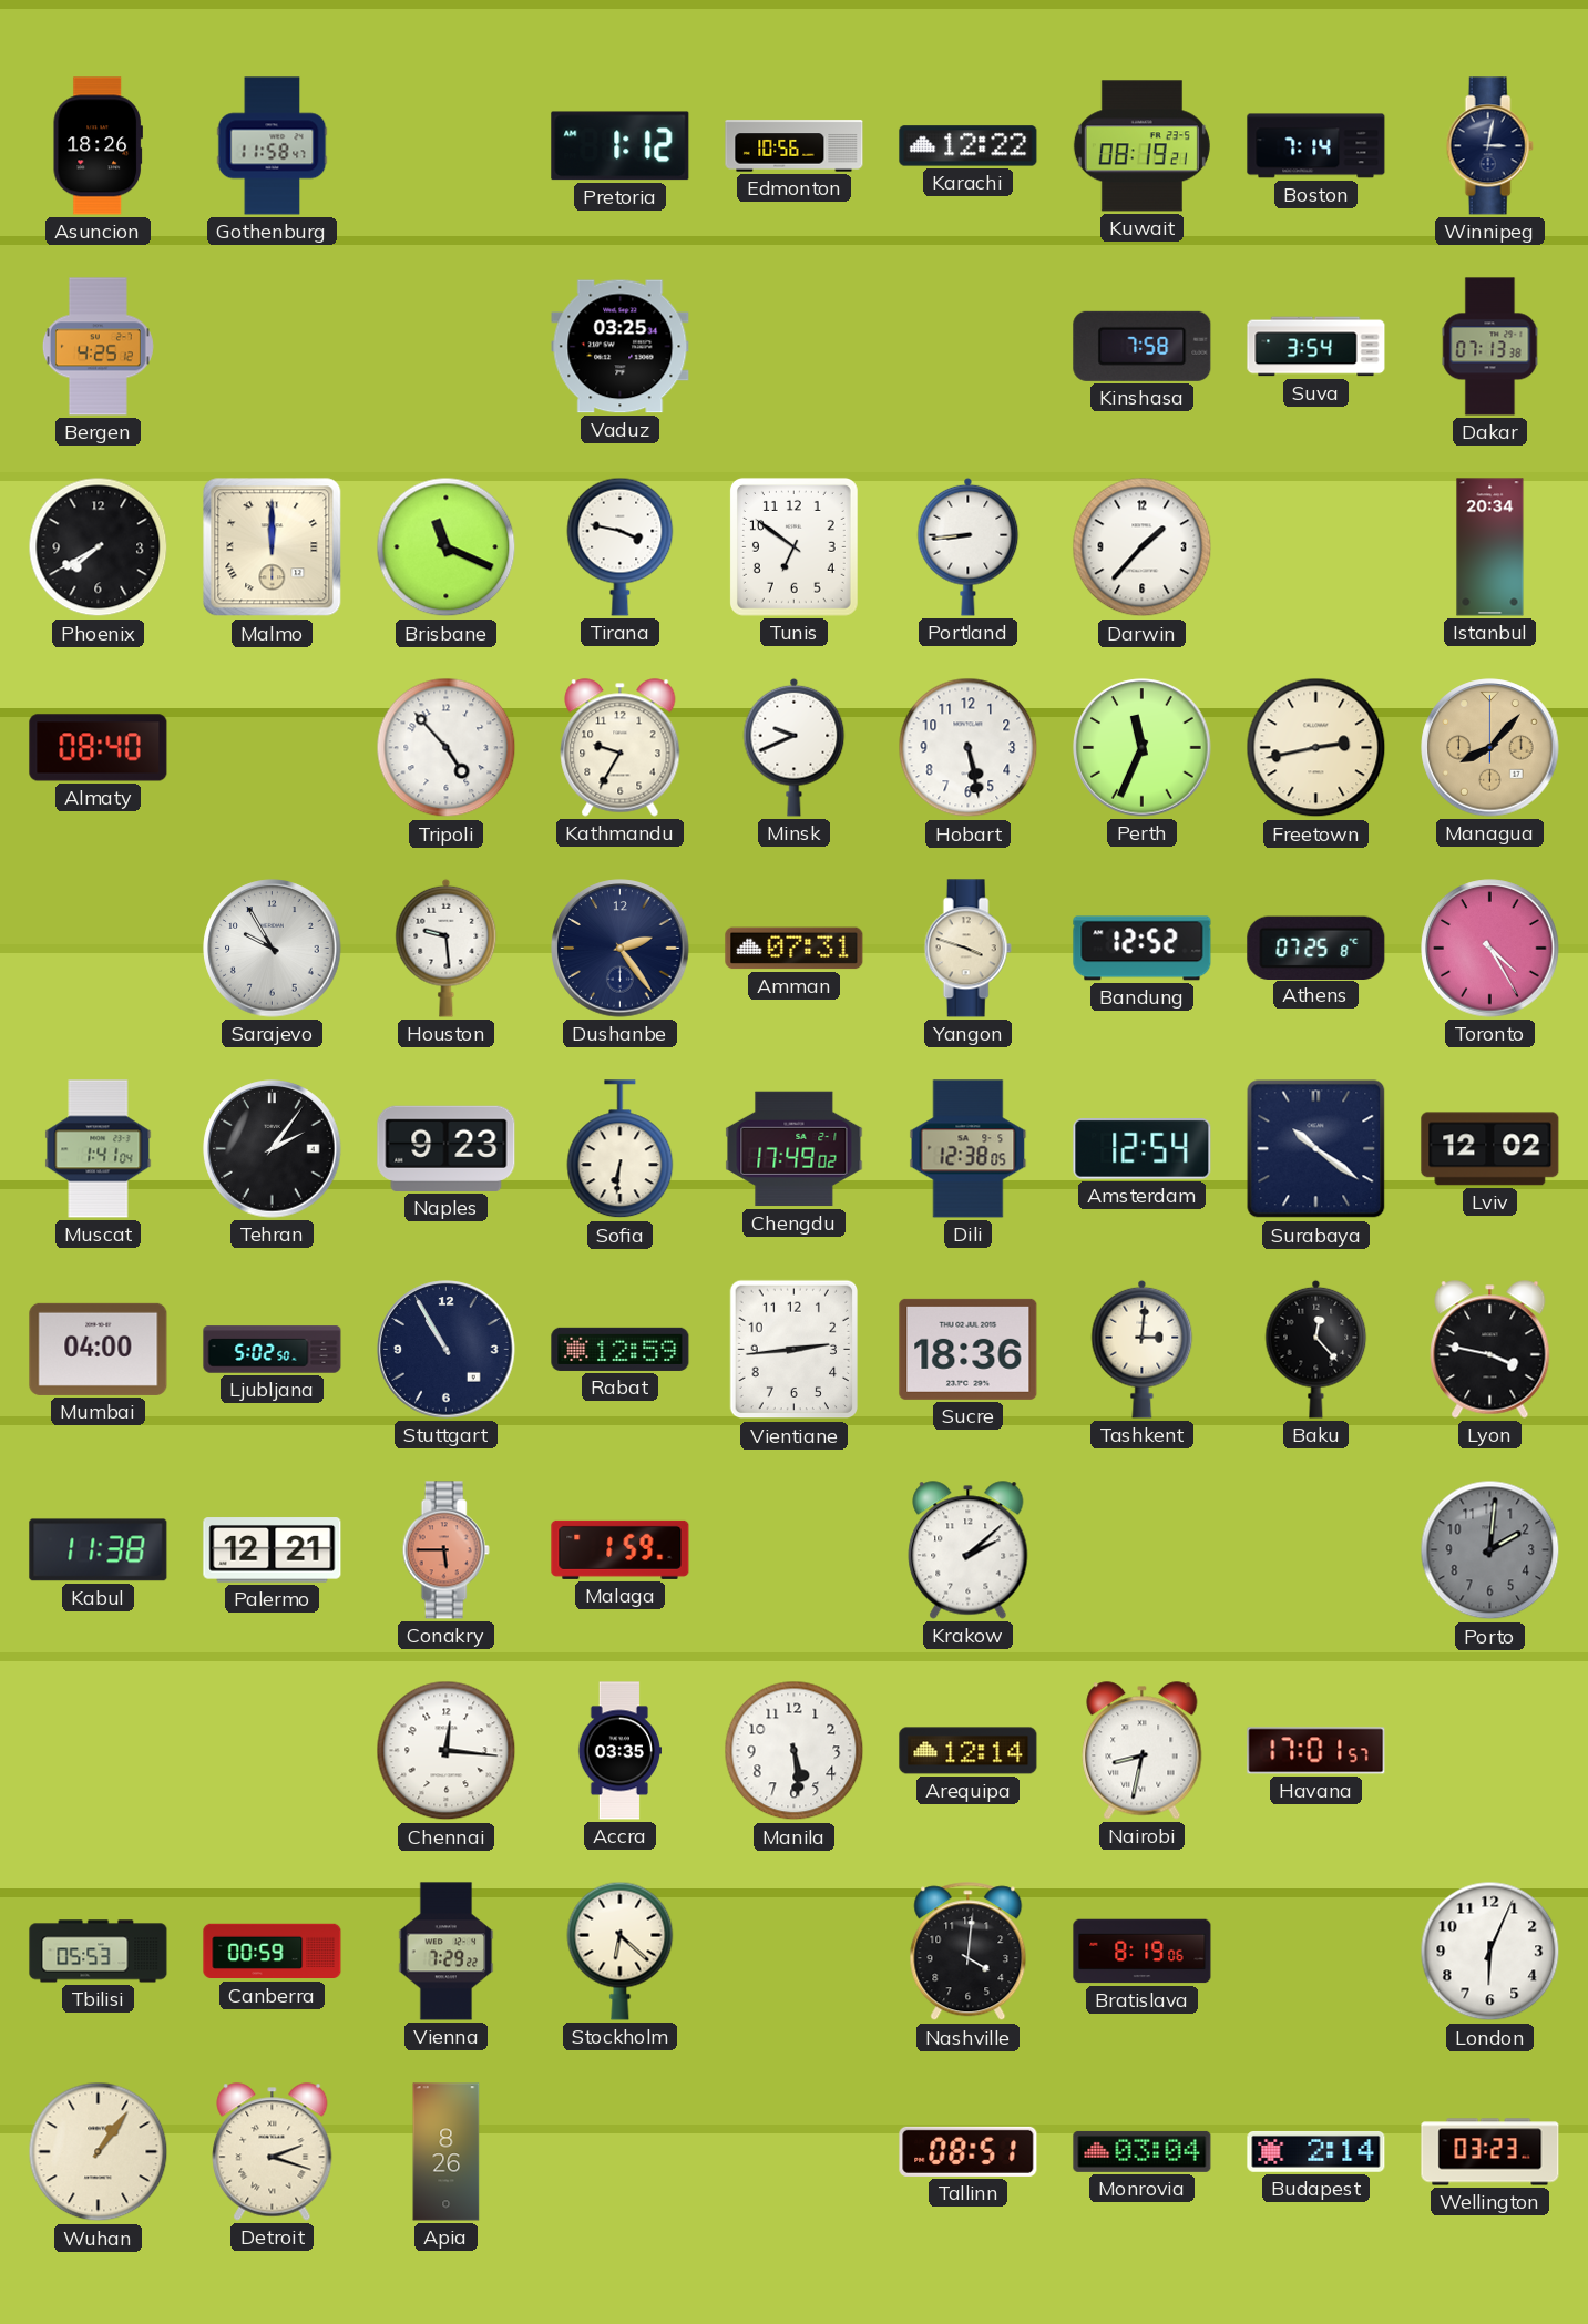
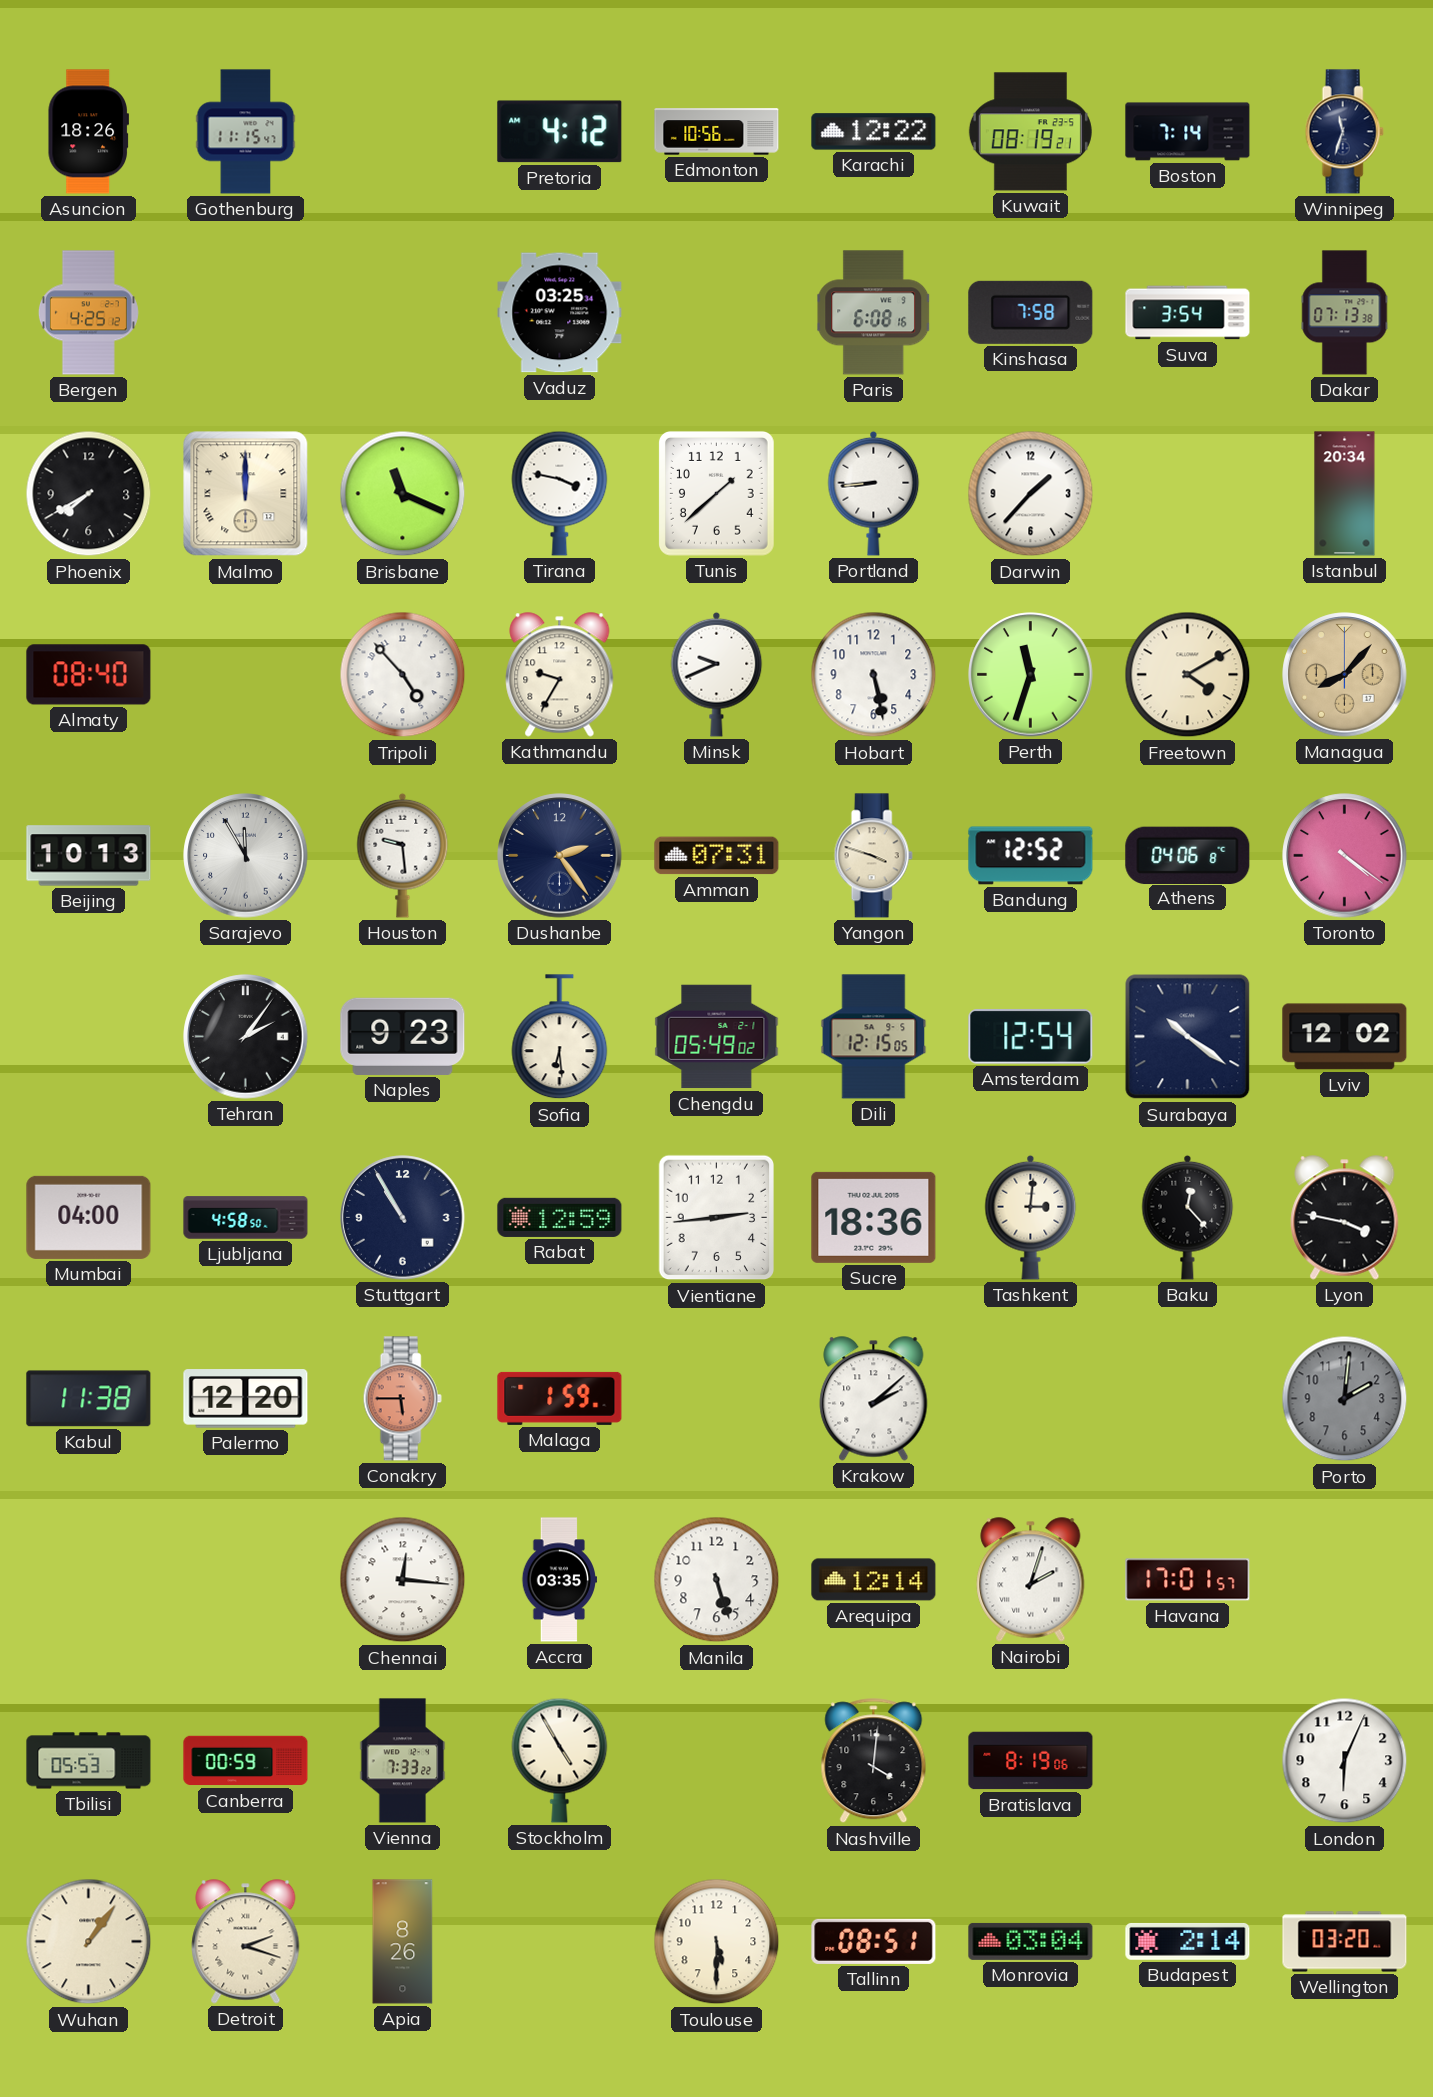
Gothenburg: 11:58 -> 11:15 (246, 132)
Pretoria: 1:12 -> 4:12 (560, 132)
Winnipeg: 3:02 -> 11:33 (1344, 132)
Paris: none -> 6:08 (874, 313)
Tunis: 6:51 -> 1:38 (716, 493)
Perth: 11:34 -> 11:33 (1031, 675)
Freetown: 2:43 -> 4:10 (1188, 675)
Beijing: none -> 10:13 (89, 856)
Sarajevo: 9:55 -> 11:55 (246, 856)
Athens: 07:25 -> 04:06 (1188, 855)
Toronto: 4:25 -> 4:21 (1345, 856)
Muscat: 1:41 -> none (99, 1149)
Sofia: 6:31 -> 6:29 (560, 1037)
Chengdu: 17:49 -> 05:49 (717, 1037)
Dili: 12:38 -> 12:15 (874, 1037)
Ljubljana: 5:02 -> 4:58 (246, 1218)
Palermo: 12:21 -> 12:20 (246, 1399)
Manila: 5:29 -> 5:27 (717, 1580)
Nairobi: 8:32 -> 2:03 (1031, 1580)
Vienna: 7:29 -> 7:33 (403, 1761)
Stockholm: 6:22 -> 4:55 (560, 1760)
Toulouse: none -> 5:30 (717, 1942)
Wellington: 03:23 -> 03:20 (1345, 1942)
